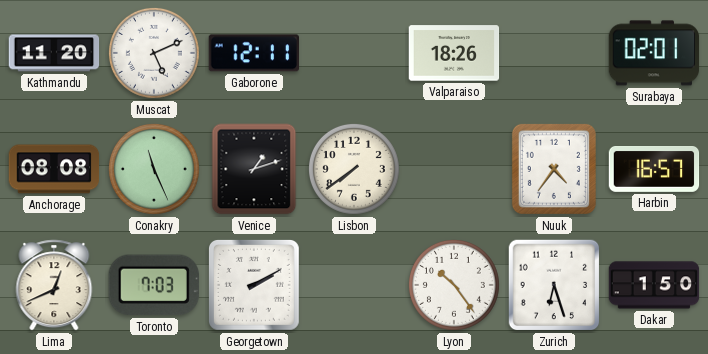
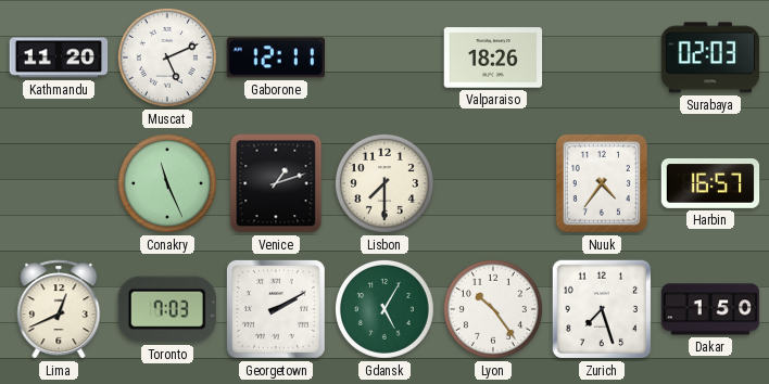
Surabaya: 02:01 -> 02:03 (710, 57)
Anchorage: 08:08 -> none (54, 169)
Lisbon: 7:39 -> 7:30 (384, 183)
Gdansk: none -> 5:05 (384, 309)
Zurich: 6:27 -> 7:27 (602, 309)
